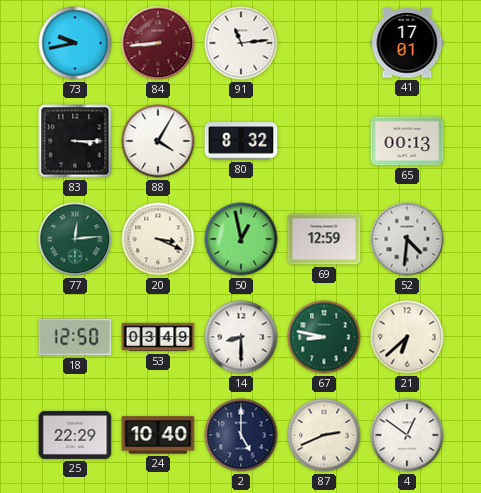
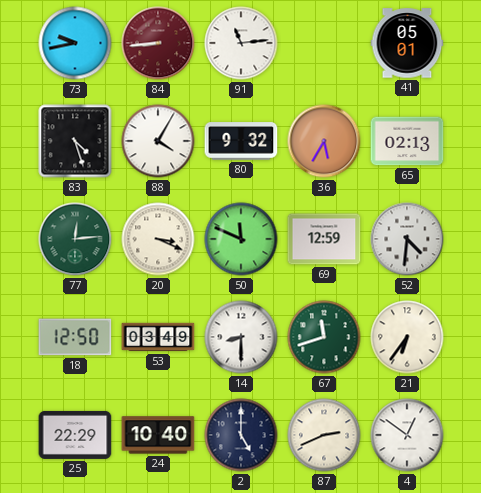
41: 17:01 -> 05:01 (407, 43)
83: 3:15 -> 4:27 (75, 141)
80: 8:32 -> 9:32 (241, 141)
36: none -> 5:35 (324, 141)
65: 00:13 -> 02:13 (407, 141)
50: 12:58 -> 11:49 (241, 239)
67: 8:47 -> 11:42 (324, 337)
21: 6:38 -> 6:36 (407, 337)
